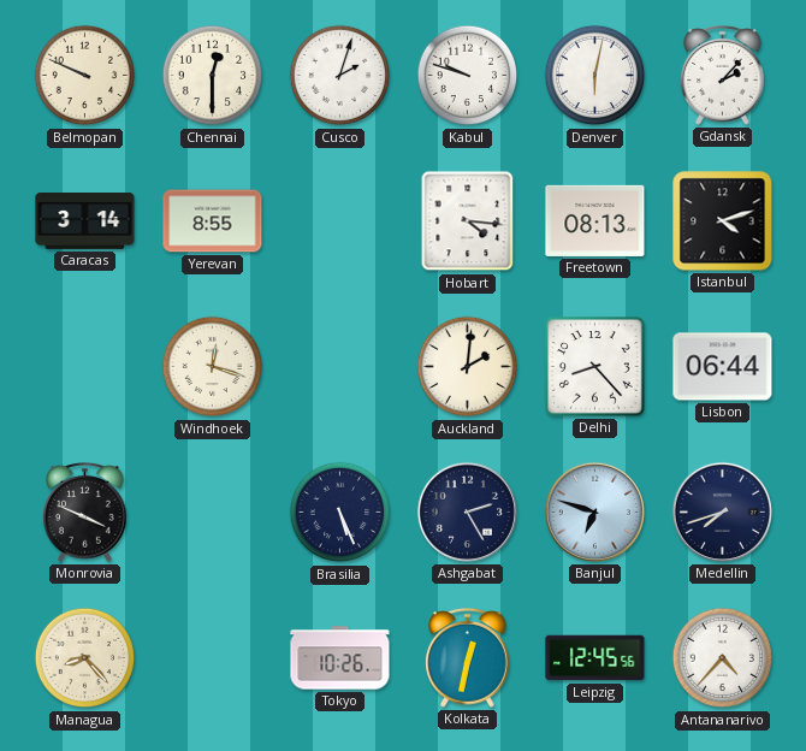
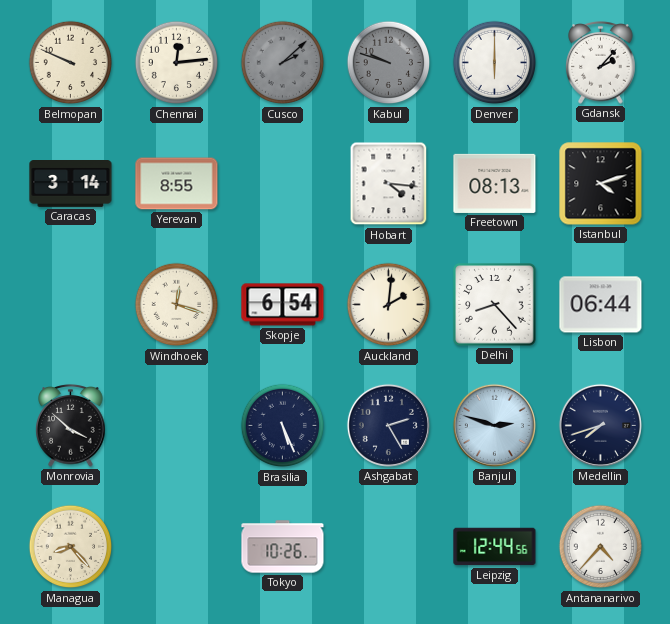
Chennai: 12:30 -> 12:14 (177, 63)
Cusco: 2:03 -> 2:08 (283, 63)
Cusco dial: white -> grey (283, 63)
Kabul dial: white -> grey (389, 63)
Denver: 6:02 -> 6:00 (495, 63)
Skopje: none -> 6:54 (283, 305)
Monrovia: 3:49 -> 3:52 (71, 426)
Banjul: 6:48 -> 2:48 (494, 425)
Kolkata: 12:32 -> none (468, 658)
Leipzig: 12:45 -> 12:44 (495, 547)
